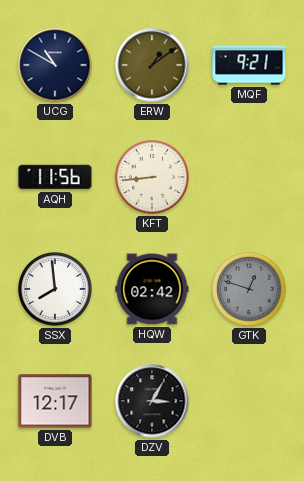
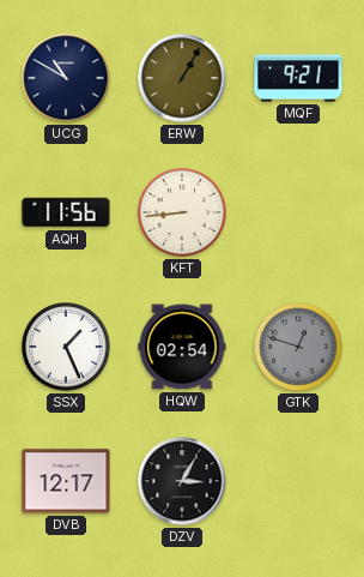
ERW: 1:09 -> 1:05 (182, 78)
SSX: 7:59 -> 1:26 (67, 348)
HQW: 02:42 -> 02:54 (182, 347)
